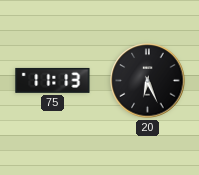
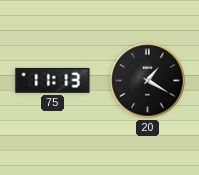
20: 6:26 -> 1:20 (148, 81)
